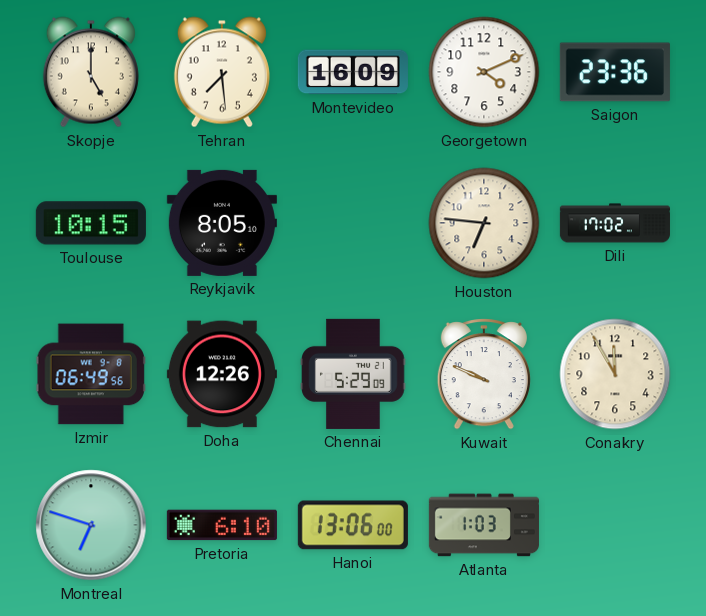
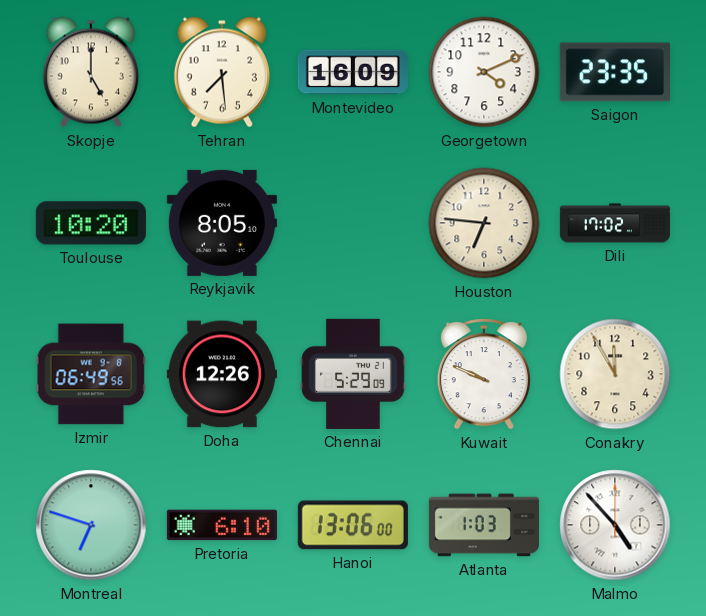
Saigon: 23:36 -> 23:35 (615, 72)
Toulouse: 10:15 -> 10:20 (91, 223)
Malmo: none -> 4:53 (615, 525)
